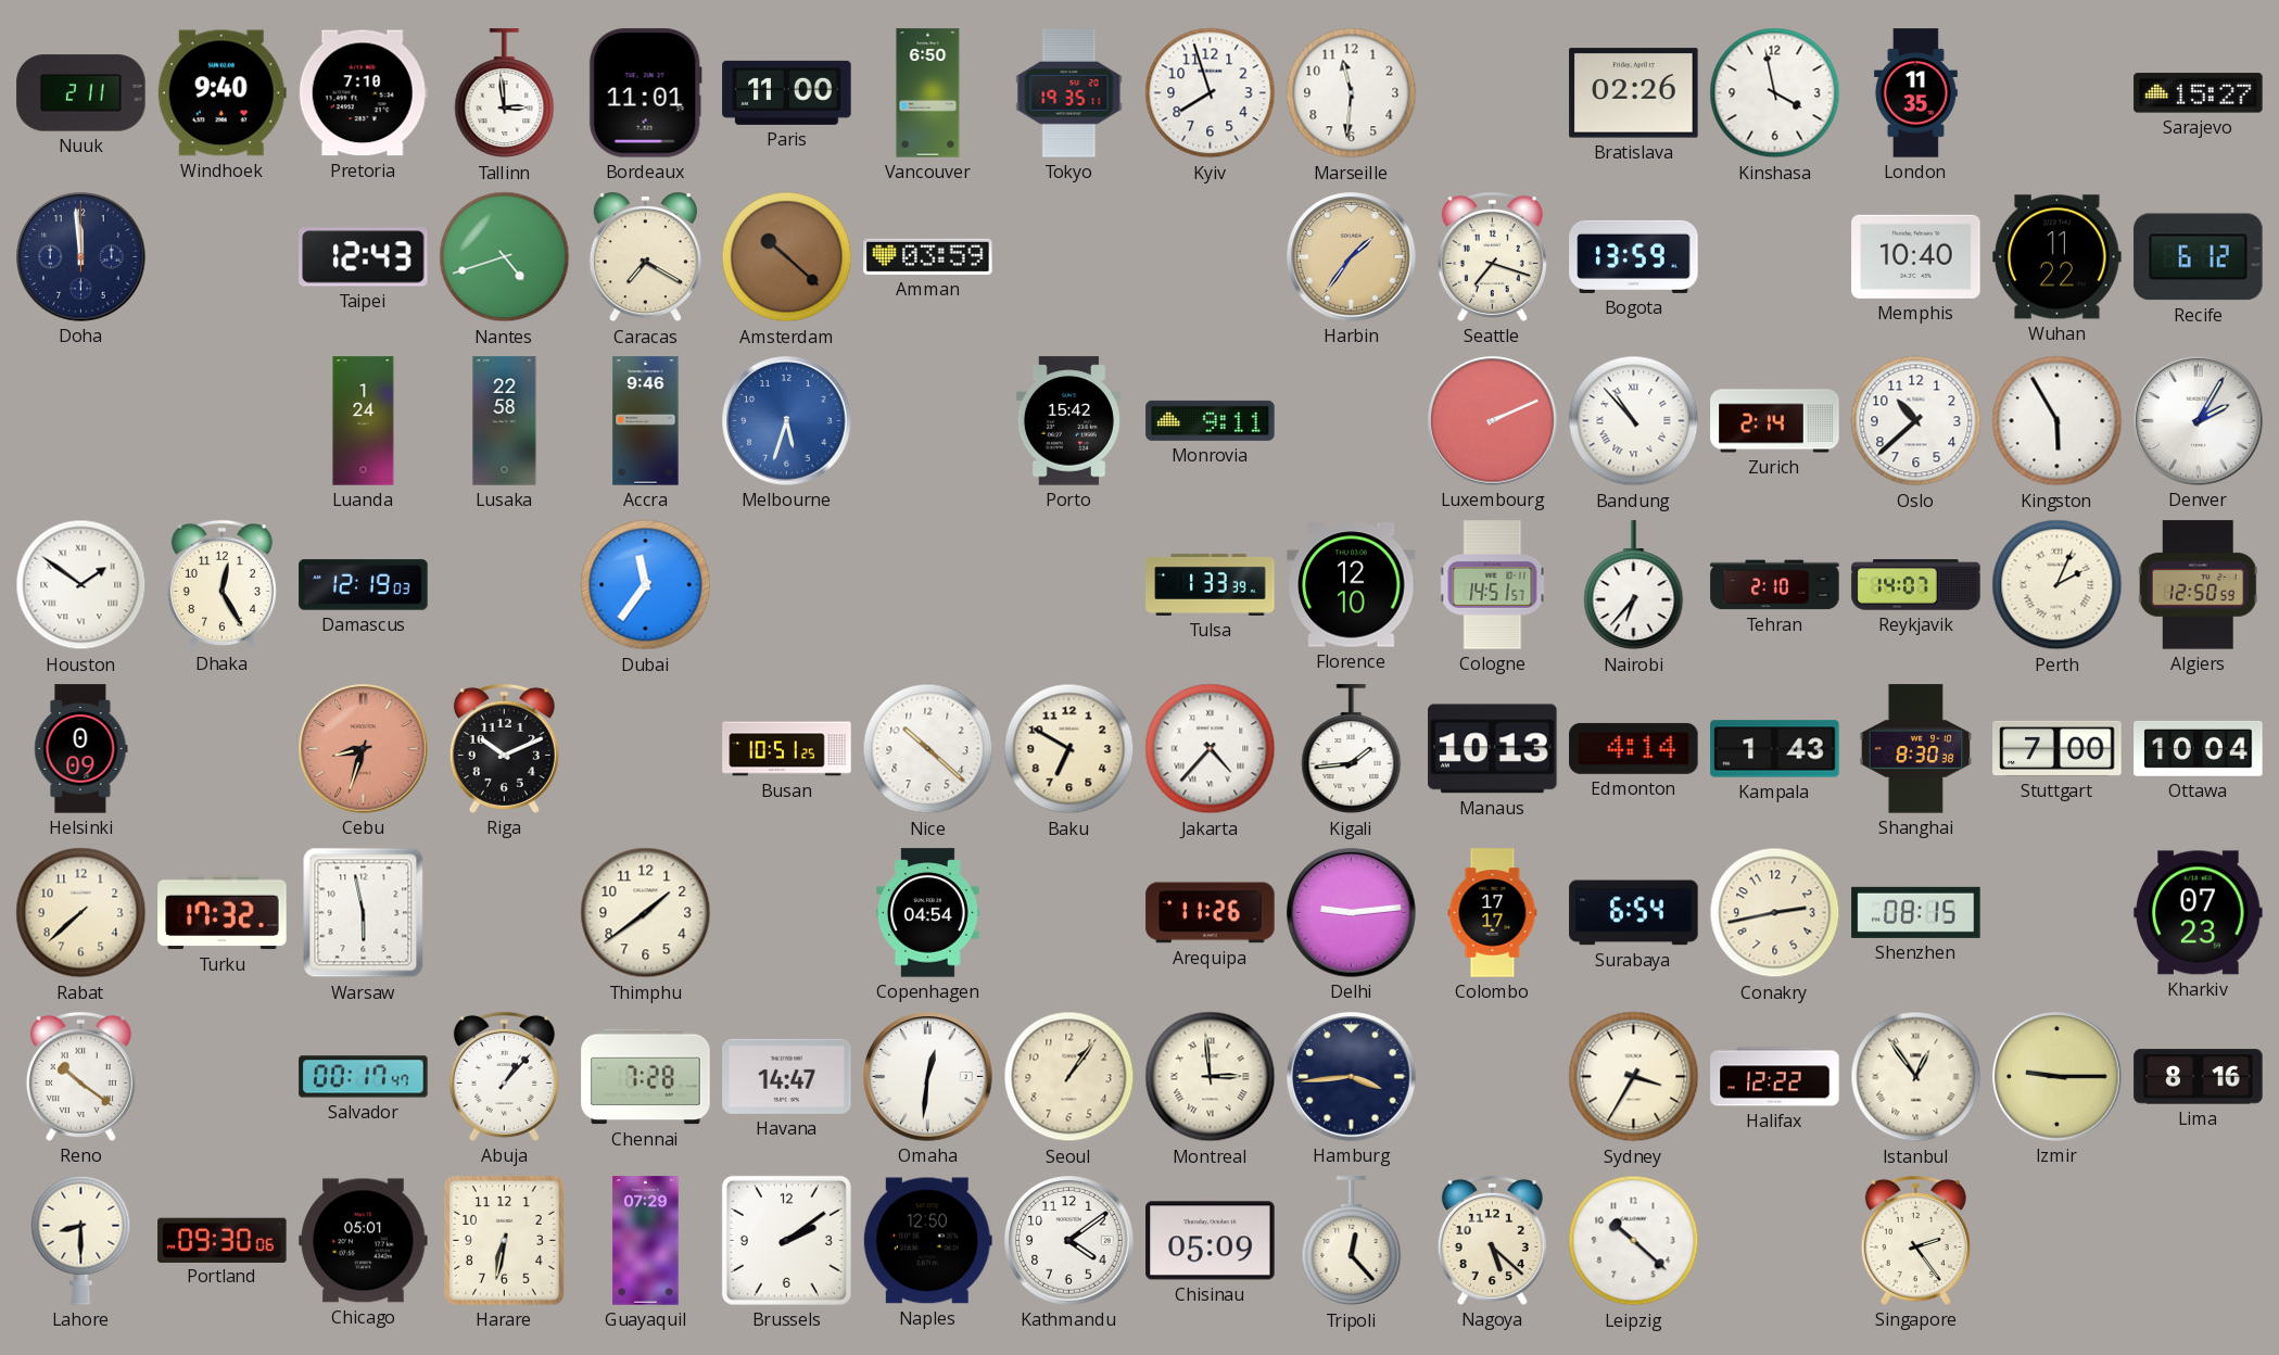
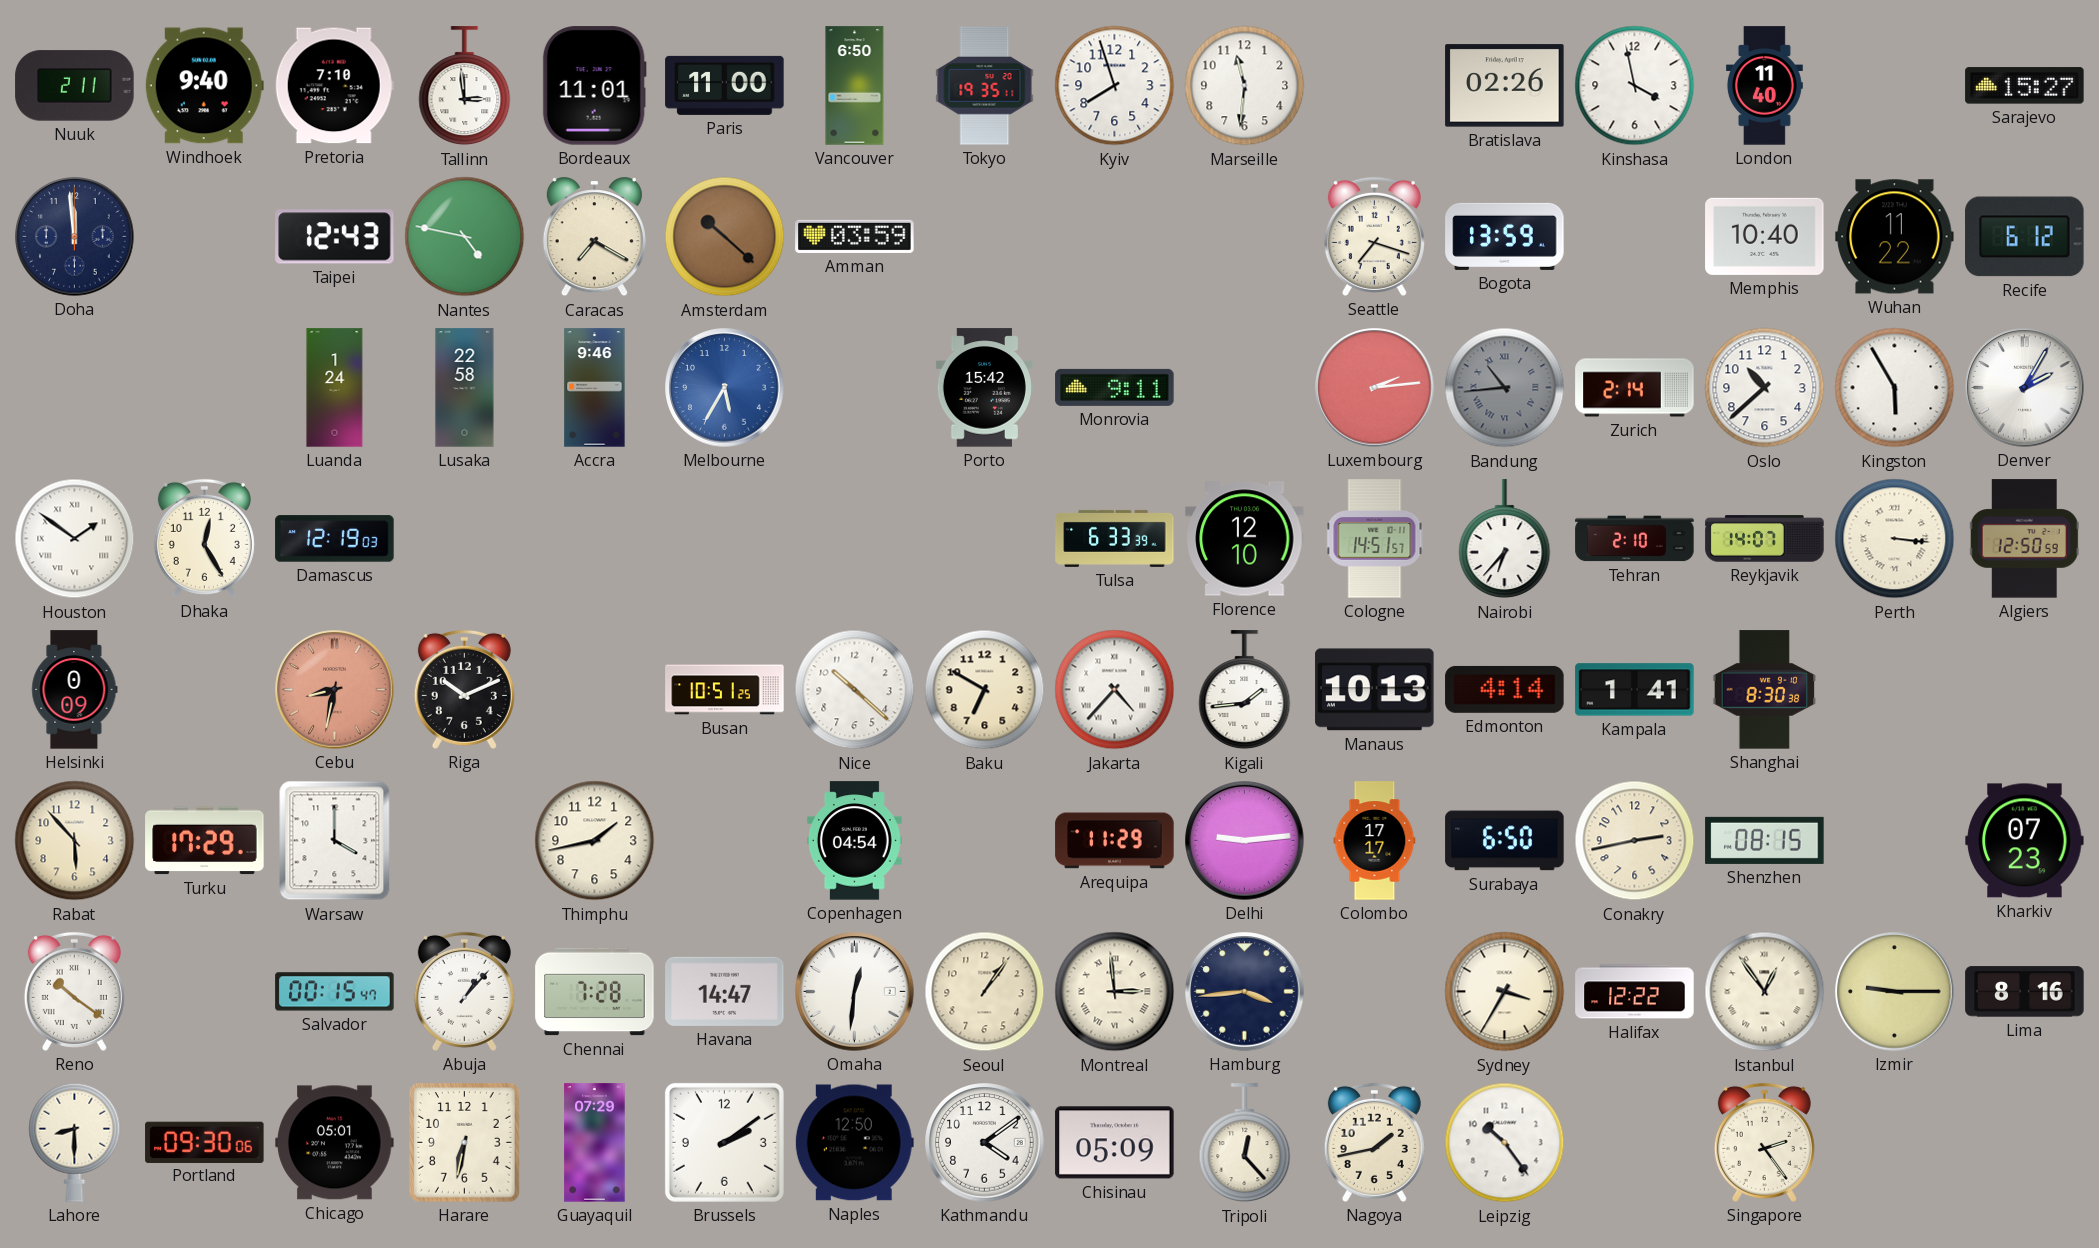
London: 11:35 -> 11:40 (1764, 86)
Nantes: 4:42 -> 4:47 (465, 237)
Harbin: 1:36 -> none (1352, 257)
Melbourne: 5:33 -> 5:35 (725, 388)
Luxembourg: 2:11 -> 2:14 (1375, 388)
Bandung: 10:53 -> 10:44 (1505, 388)
Bandung dial: white -> grey (1505, 388)
Dubai: 11:36 -> none (646, 585)
Tulsa: 1:33 -> 6:33 (1115, 538)
Perth: 2:04 -> 3:16 (1895, 539)
Cebu: 8:33 -> 8:32 (335, 690)
Kampala: 1:43 -> 1:41 (1635, 690)
Stuttgart: 7:00 -> none (2058, 748)
Ottawa: 10:04 -> none (2199, 748)
Rabat: 7:38 -> 5:53 (75, 841)
Turku: 17:32 -> 17:29 (205, 841)
Warsaw: 5:58 -> 4:00 (335, 841)
Thimphu: 1:39 -> 1:43 (595, 841)
Arequipa: 11:26 -> 11:29 (1115, 841)
Surabaya: 6:54 -> 6:50 (1505, 841)
Salvador: 00:17 -> 00:15 (335, 992)
Nagoya: 5:22 -> 1:43 (1374, 1142)
Leipzig: 10:22 -> 10:24 (1505, 1143)
